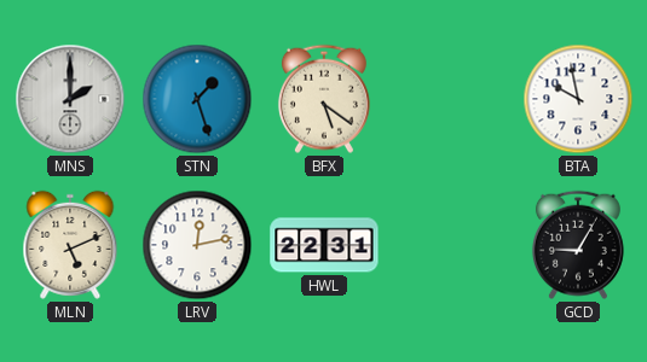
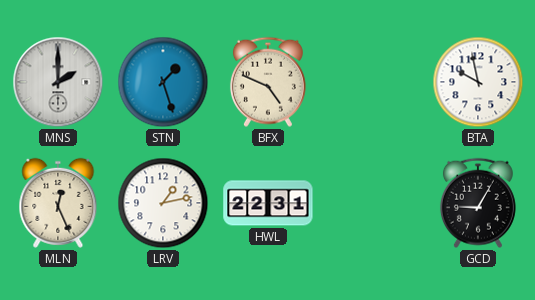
BFX: 5:21 -> 4:49 (268, 82)
MLN: 5:11 -> 12:26 (58, 203)
LRV: 12:13 -> 1:13 (163, 203)
